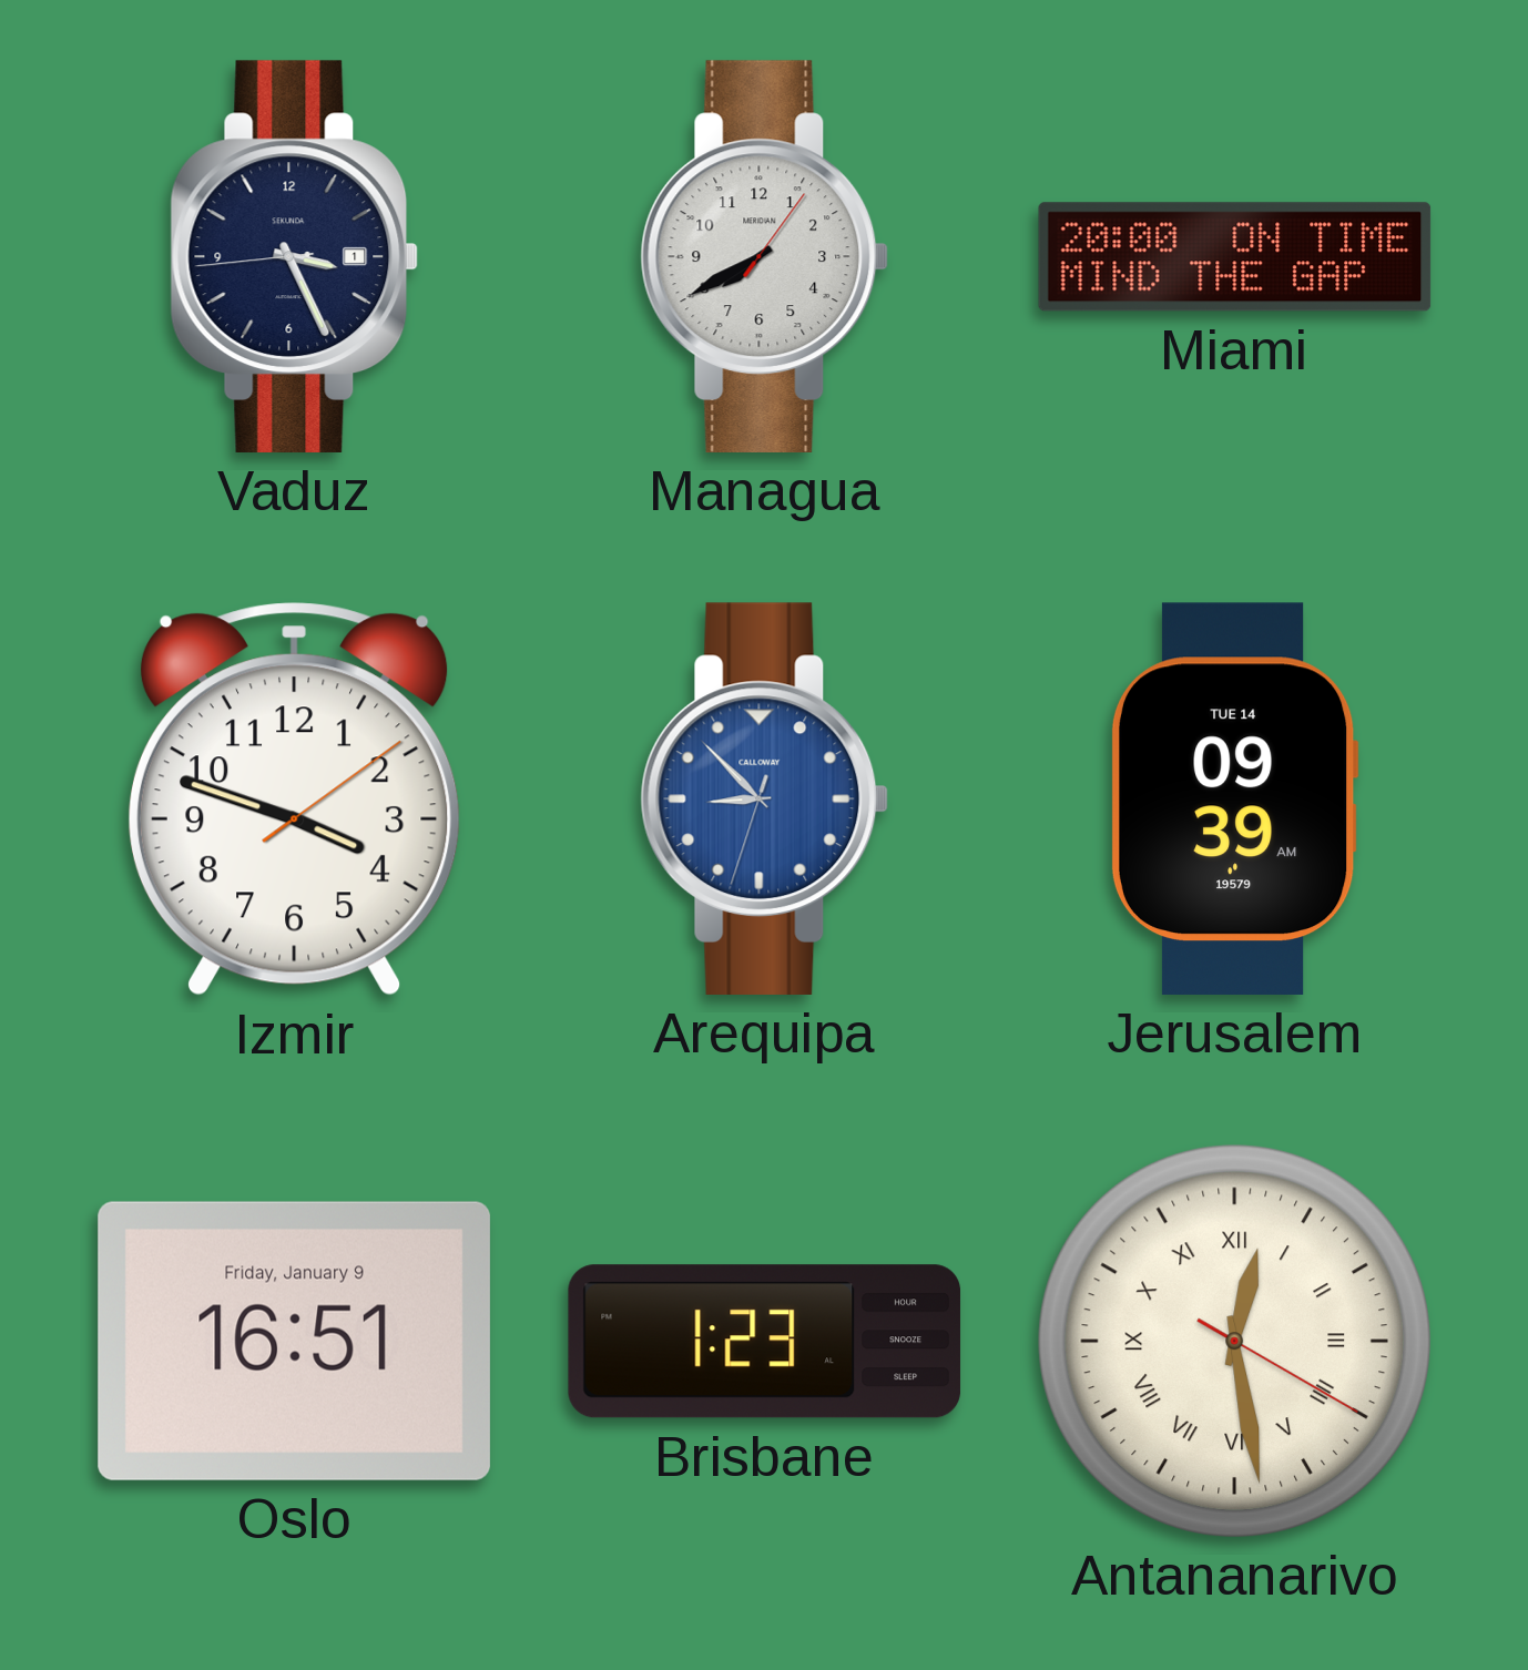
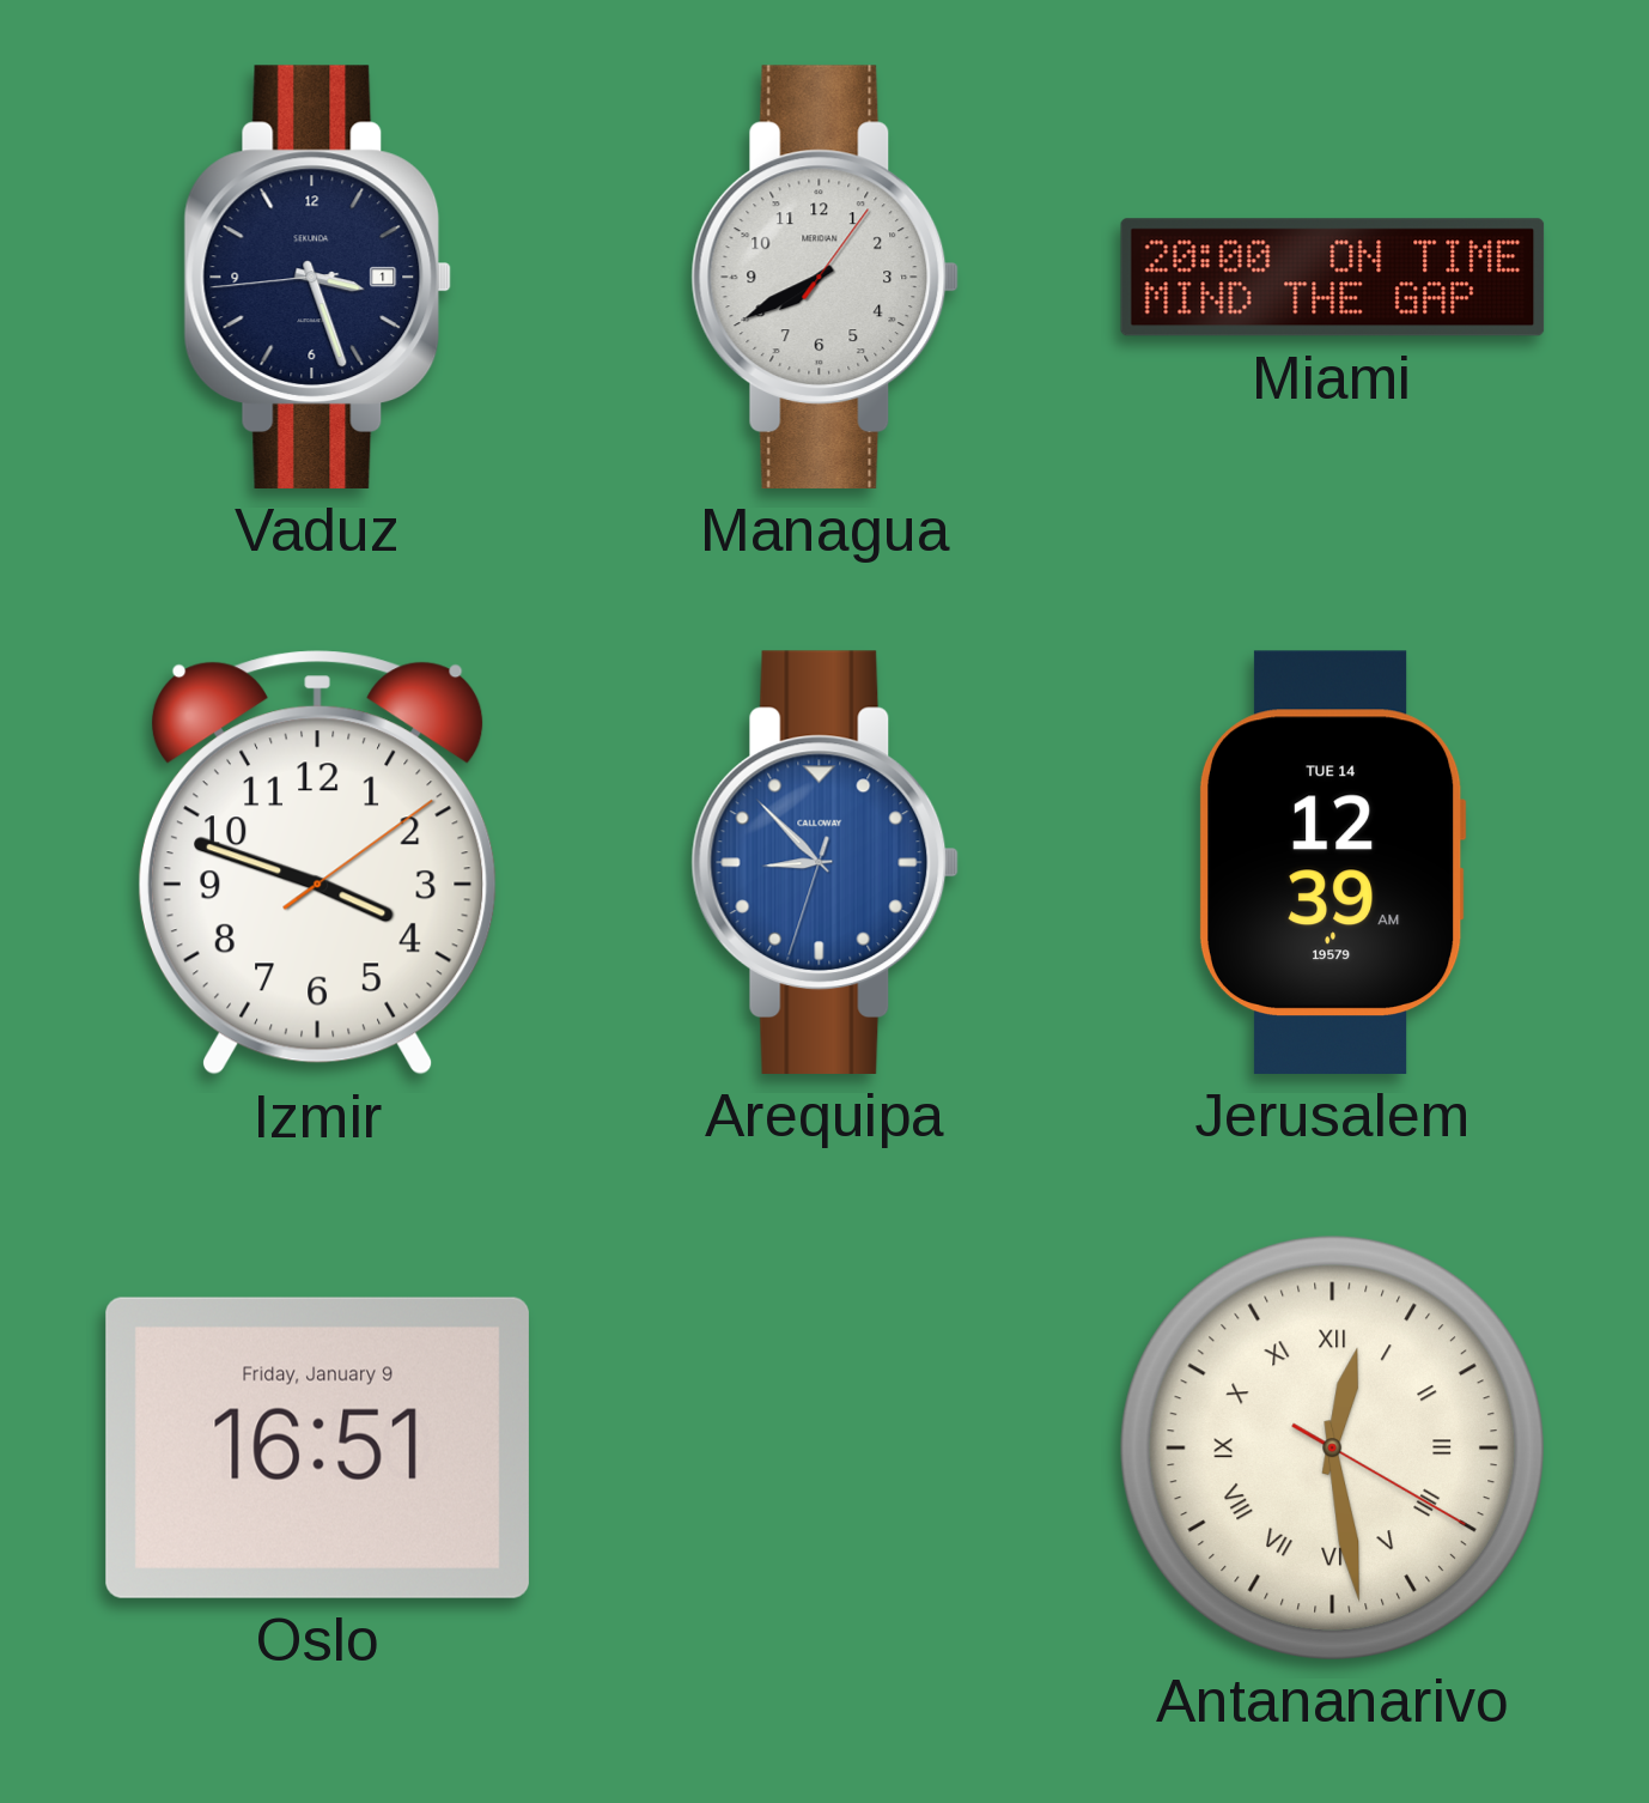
Vaduz: 3:25 -> 3:26 (318, 277)
Jerusalem: 09:39 -> 12:39 (1332, 862)
Brisbane: 1:23 -> none (765, 1342)
